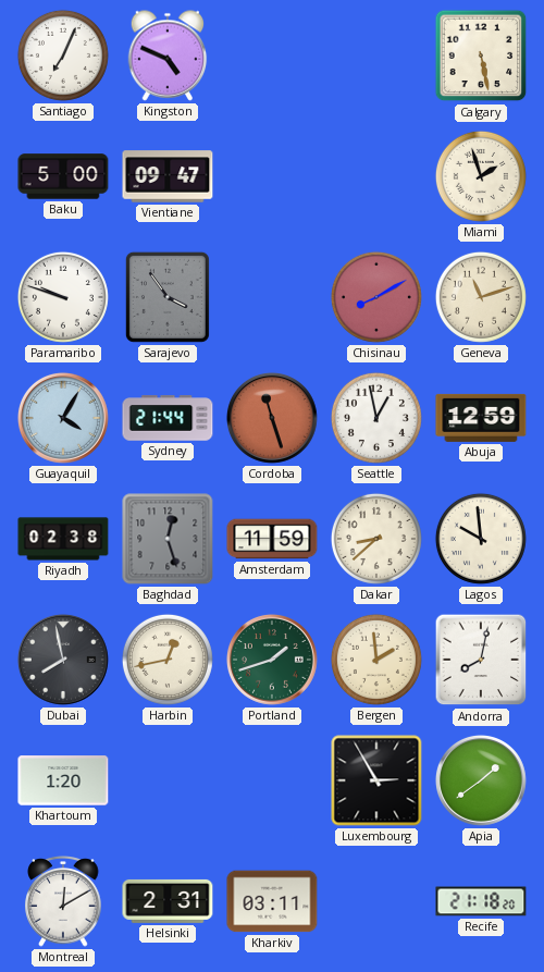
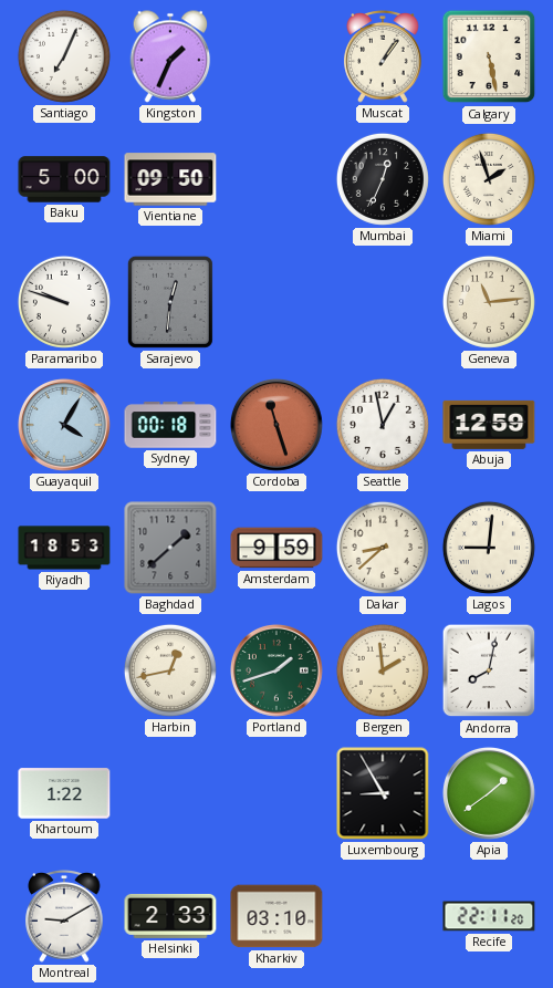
Kingston: 4:49 -> 1:34 (170, 56)
Muscat: none -> 1:06 (383, 56)
Vientiane: 09:47 -> 09:50 (170, 179)
Mumbai: none -> 12:34 (383, 179)
Sarajevo: 3:54 -> 12:31 (170, 302)
Chisinau: 8:10 -> none (376, 297)
Geneva: 11:12 -> 11:14 (489, 302)
Sydney: 21:44 -> 00:18 (170, 425)
Riyadh: 02:38 -> 18:53 (64, 548)
Baghdad: 12:27 -> 1:38 (170, 548)
Amsterdam: 11:59 -> 9:59 (276, 548)
Lagos: 9:59 -> 9:01 (489, 548)
Dubai: 7:58 -> none (63, 660)
Khartoum: 1:20 -> 1:22 (64, 793)
Luxembourg: 2:55 -> 8:55 (383, 793)
Montreal: 12:10 -> 9:10 (64, 916)
Helsinki: 2:31 -> 2:33 (170, 916)
Kharkiv: 03:11 -> 03:10 (276, 916)
Recife: 21:18 -> 22:11 (489, 916)
